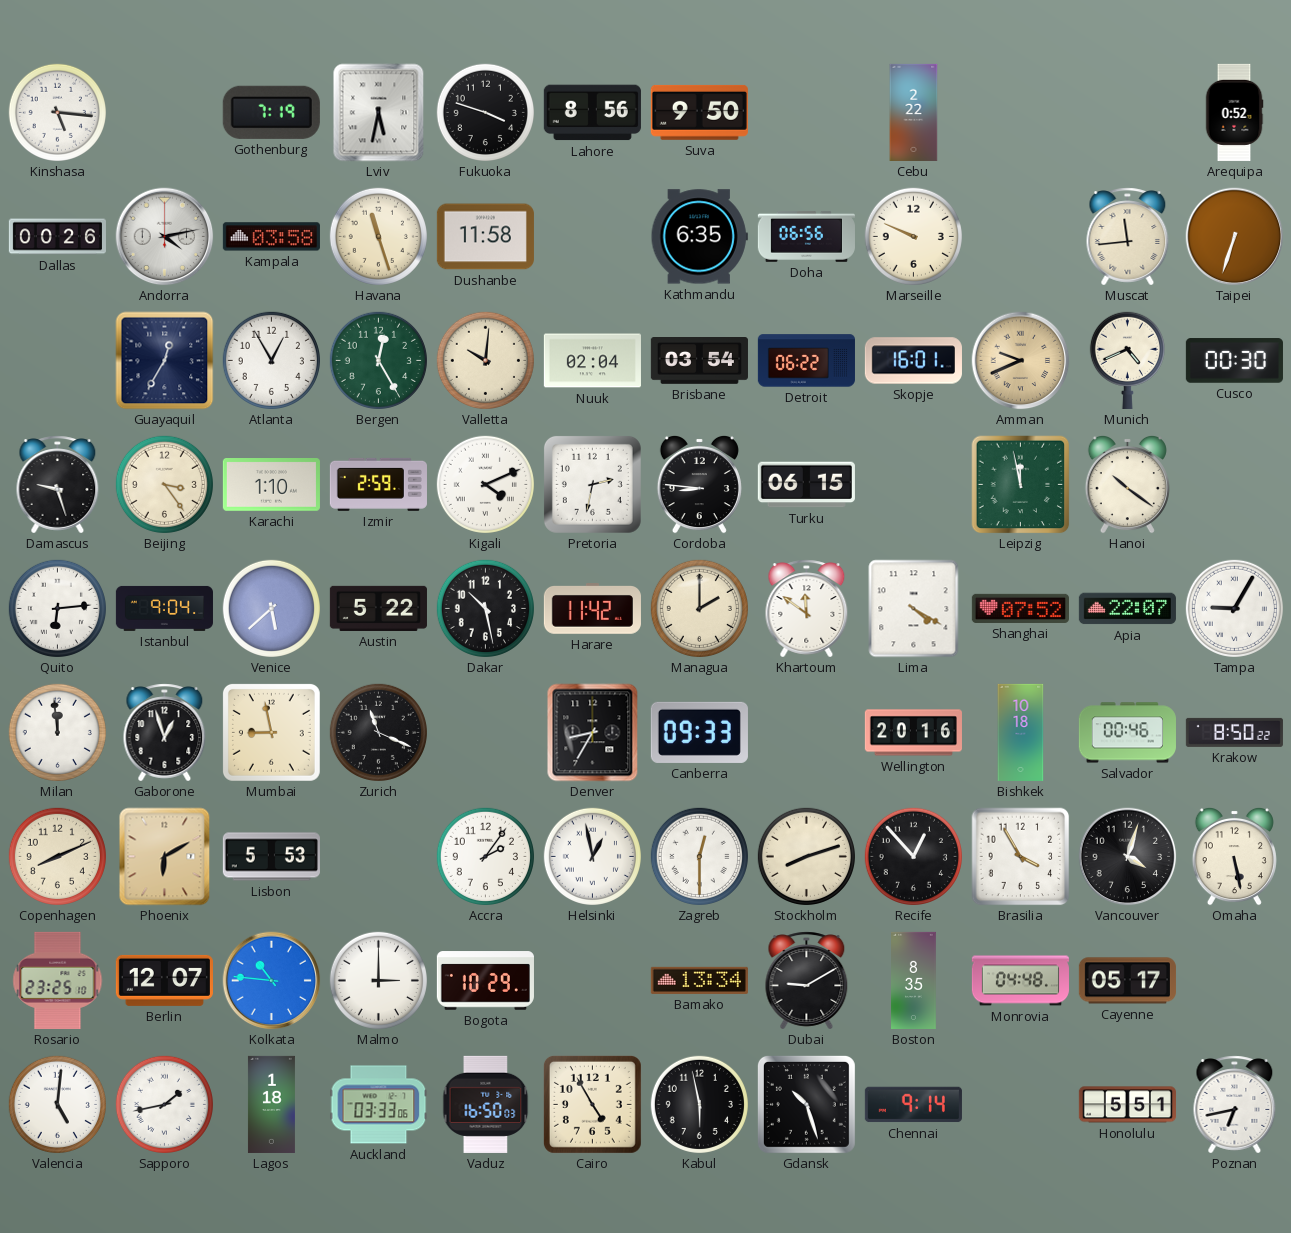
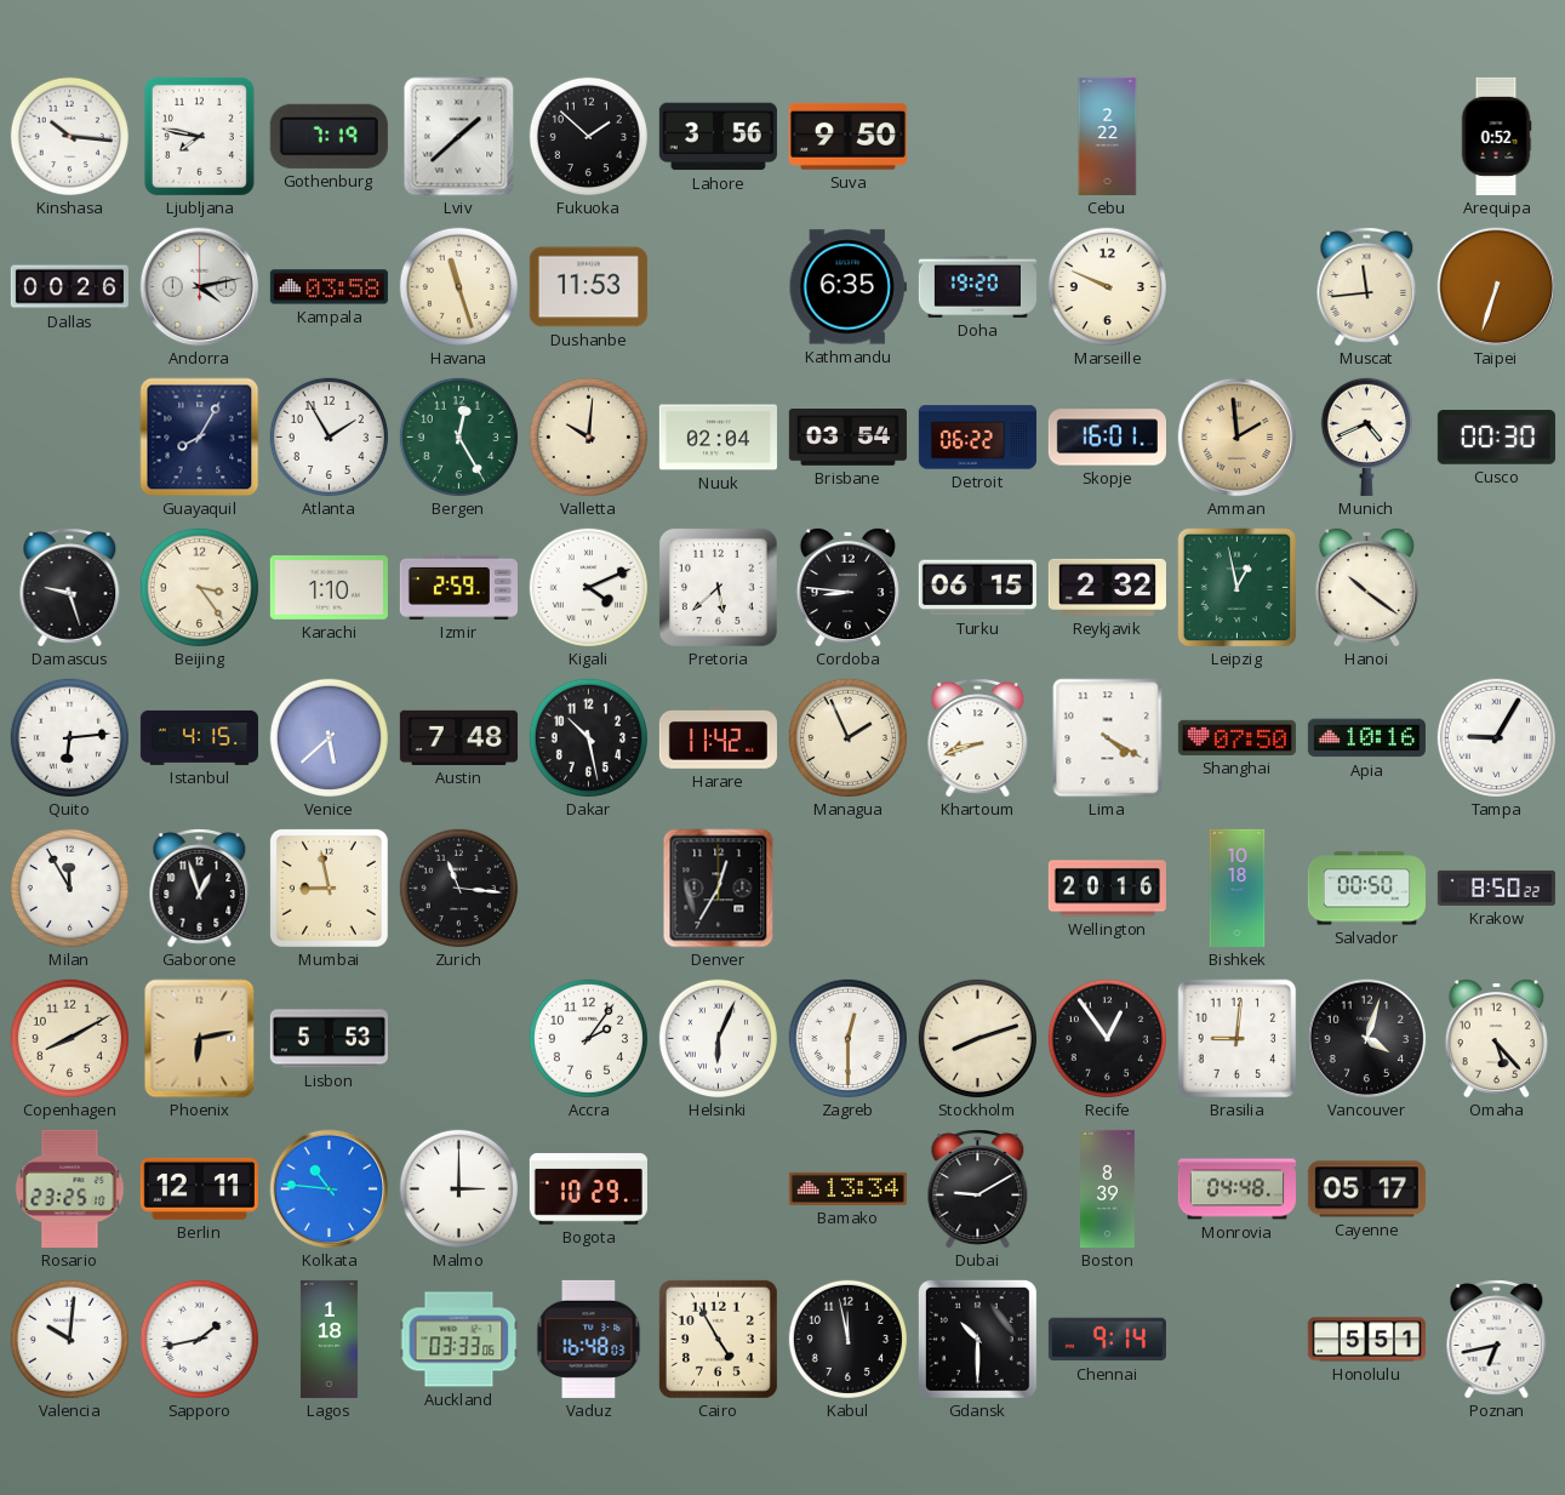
Kinshasa: 5:16 -> 10:16 (69, 136)
Ljubljana: none -> 7:47 (199, 136)
Lviv: 5:32 -> 1:38 (459, 137)
Fukuoka: 3:48 -> 1:52 (588, 136)
Lahore: 8:56 -> 3:56 (718, 137)
Dushanbe: 11:58 -> 11:53 (588, 287)
Doha: 06:56 -> 19:20 (977, 286)
Guayaquil: 12:35 -> 8:05 (200, 438)
Atlanta: 12:55 -> 1:55 (329, 436)
Amman: 9:41 -> 1:59 (1238, 438)
Pretoria: 2:32 -> 5:38 (718, 587)
Reykjavik: none -> 2:32 (1107, 587)
Leipzig: 11:58 -> 12:58 (1238, 588)
Istanbul: 9:04 -> 4:15 (199, 737)
Austin: 5:22 -> 7:48 (458, 737)
Managua: 2:00 -> 1:56 (847, 737)
Khartoum: 11:51 -> 8:42 (978, 738)
Shanghai: 07:52 -> 07:50 (1236, 737)
Apia: 22:07 -> 10:16 (1366, 738)
Milan: 11:59 -> 11:55 (69, 888)
Zurich: 11:19 -> 11:16 (458, 888)
Denver: 8:35 -> 12:35 (719, 889)
Canberra: 09:33 -> none (699, 732)
Salvador: 00:46 -> 00:50 (1366, 889)
Copenhagen: 8:11 -> 8:10 (69, 1038)
Phoenix: 6:10 -> 6:13 (200, 1039)
Helsinki: 12:58 -> 6:04 (718, 1038)
Recife: 12:53 -> 12:54 (1107, 1038)
Brasilia: 3:55 -> 9:01 (1238, 1039)
Omaha: 5:28 -> 5:23 (1496, 1038)
Berlin: 12:07 -> 12:11 (199, 1188)
Boston: 8:35 -> 8:39 (1108, 1188)
Valencia: 5:01 -> 10:01 (69, 1339)
Vaduz: 16:50 -> 16:48 (589, 1339)
Kabul: 5:58 -> 11:58 (847, 1339)
Gdansk: 10:27 -> 10:30 (977, 1339)
